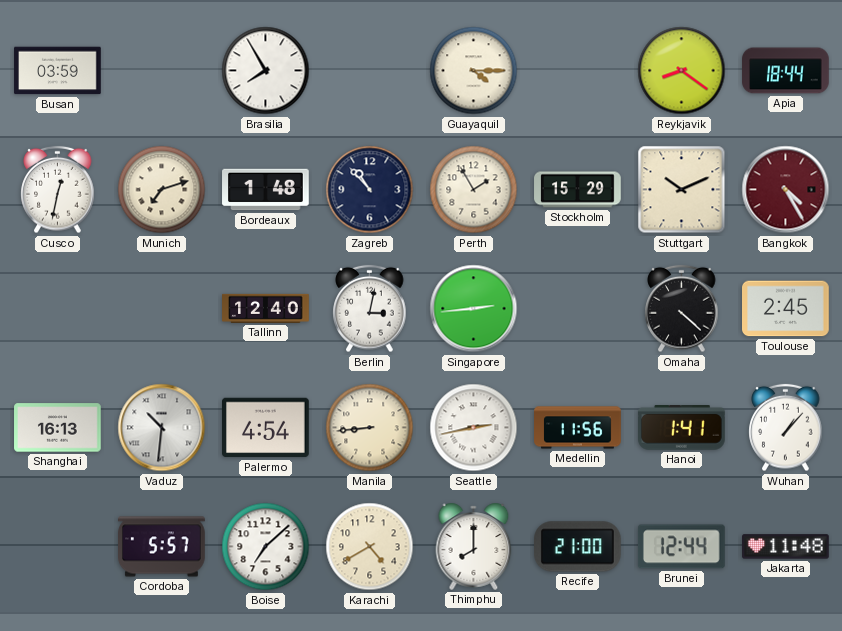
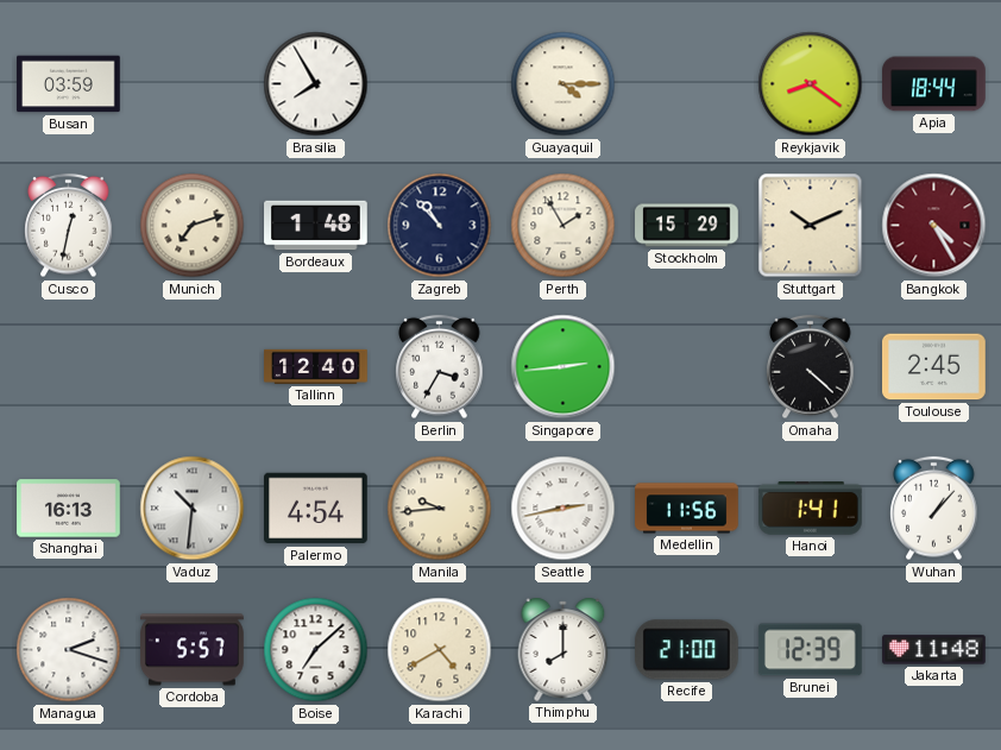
Berlin: 3:02 -> 3:35 (440, 367)
Manila: 8:44 -> 9:44 (440, 509)
Managua: none -> 2:18 (69, 650)
Brunei: 12:44 -> 12:39 (810, 650)
